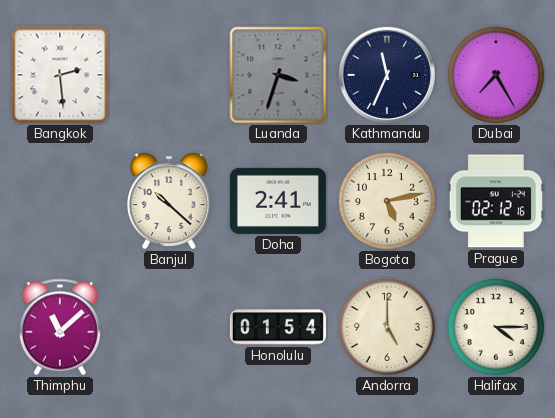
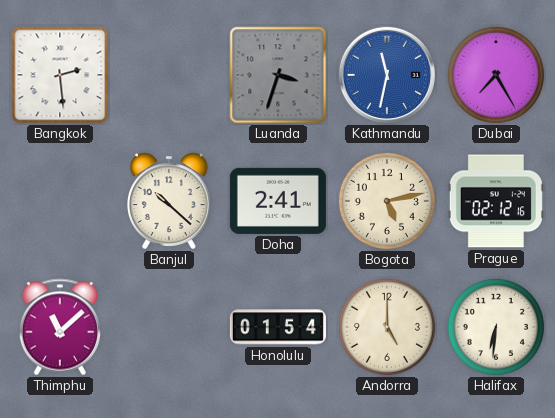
Kathmandu: 11:34 -> 11:32 (387, 75)
Kathmandu dial: navy -> blue (387, 75)
Halifax: 4:15 -> 6:31 (496, 327)
